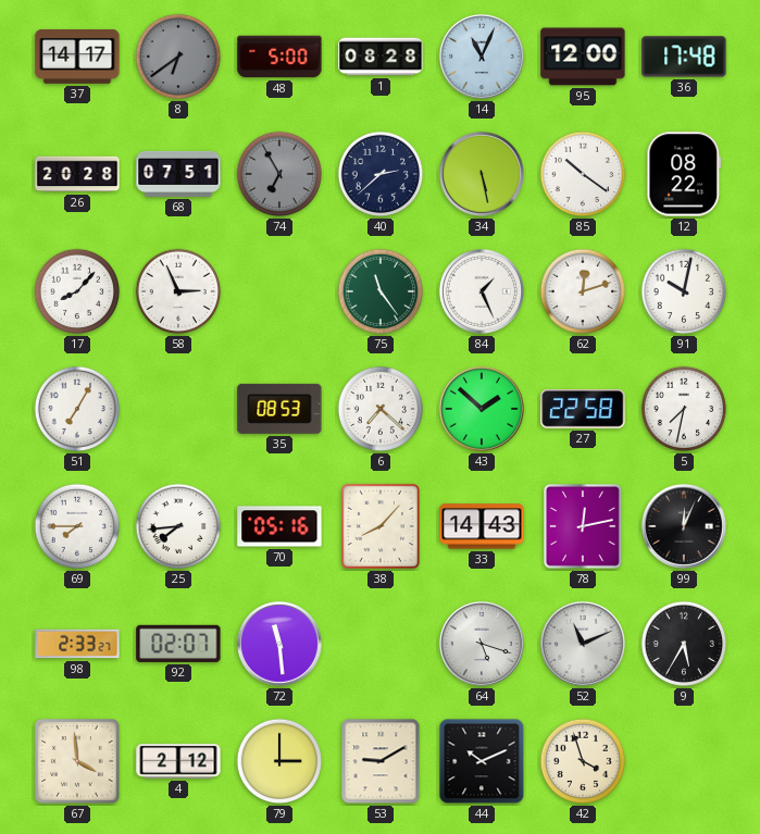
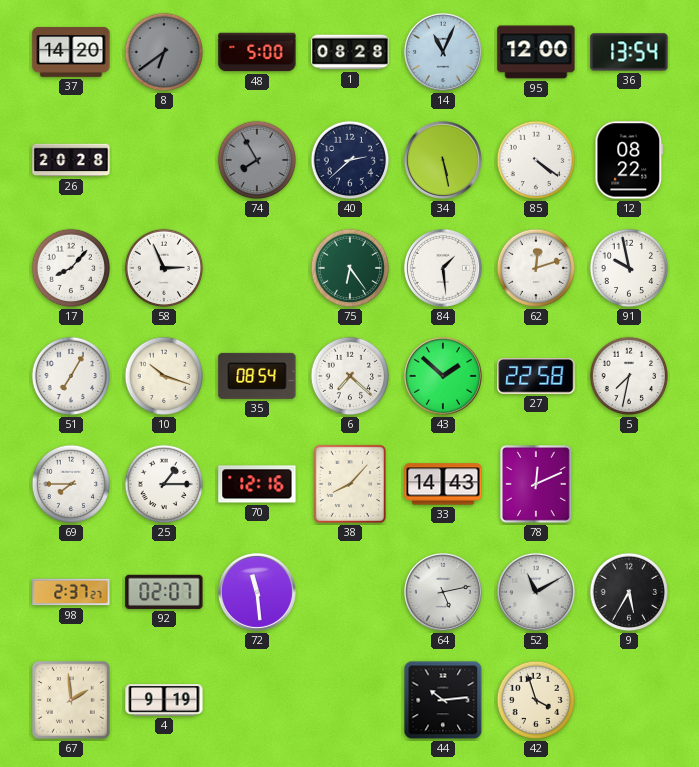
37: 14:17 -> 14:20 (71, 52)
36: 17:48 -> 13:54 (629, 52)
68: 07:51 -> none (178, 174)
74: 6:55 -> 7:55 (257, 160)
85: 10:21 -> 4:21 (536, 160)
75: 11:24 -> 6:24 (350, 268)
84: 1:26 -> 1:29 (443, 268)
91: 10:02 -> 9:58 (629, 268)
10: none -> 10:18 (164, 376)
35: 08:53 -> 08:54 (257, 376)
25: 7:44 -> 1:15 (164, 484)
70: 05:16 -> 12:16 (257, 484)
78: 12:13 -> 12:11 (536, 484)
99: 12:04 -> none (684, 526)
98: 2:33 -> 2:37 (71, 592)
64: 5:18 -> 5:13 (443, 592)
52: 11:11 -> 11:10 (536, 592)
67: 3:59 -> 1:59 (72, 701)
4: 2:12 -> 9:19 (164, 700)
79: 3:00 -> none (279, 761)
53: 9:10 -> none (381, 761)
44: 10:11 -> 10:14 (443, 700)
